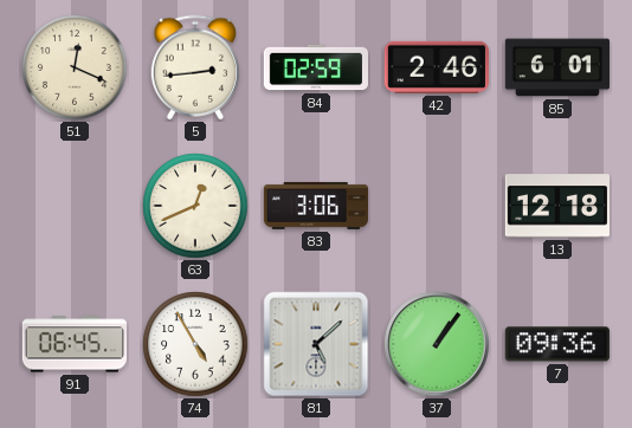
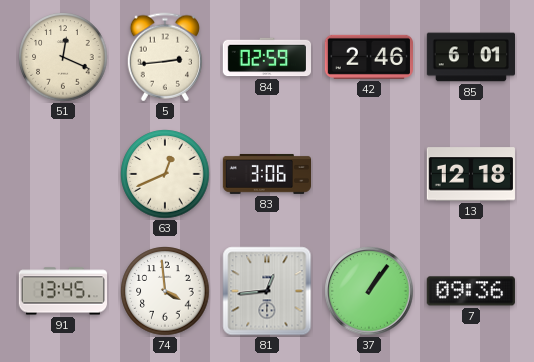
91: 06:45 -> 13:45 (62, 291)
74: 4:55 -> 3:59 (165, 291)
81: 5:08 -> 12:44 (267, 291)
